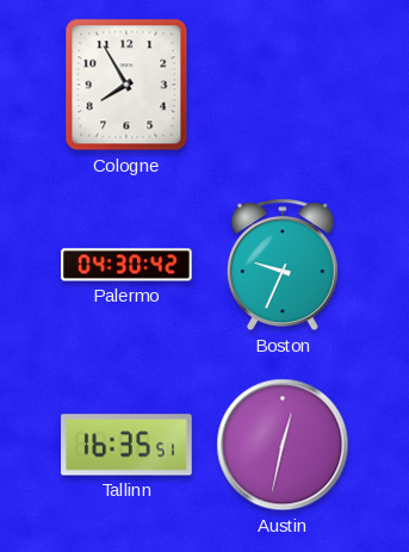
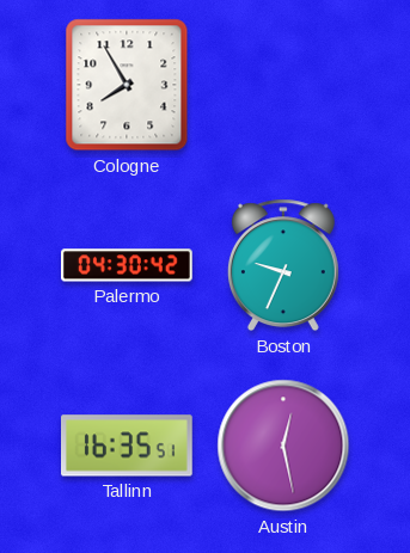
Austin: 12:32 -> 12:28 (283, 446)
